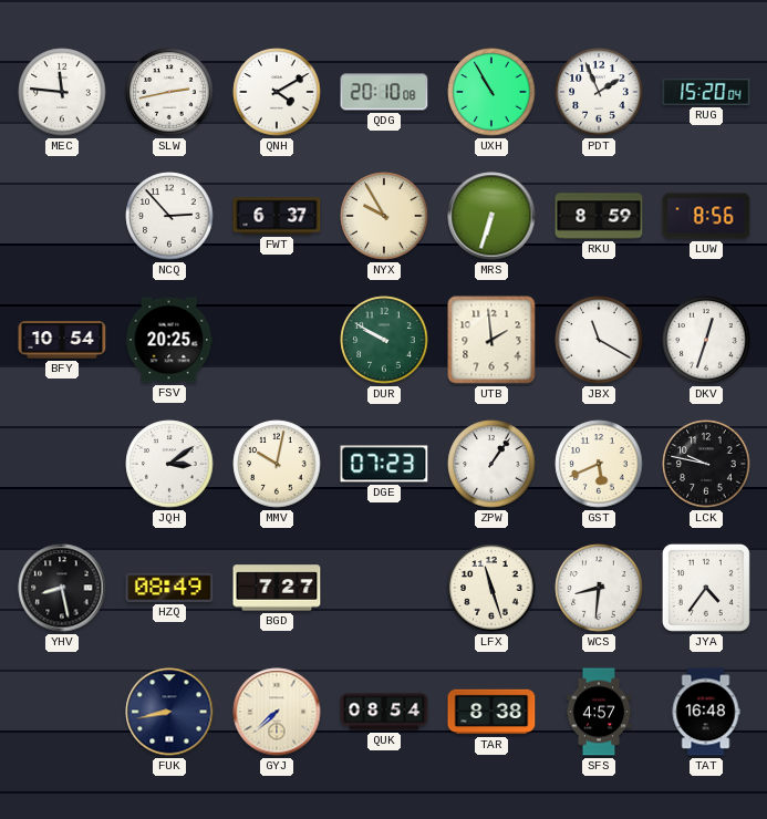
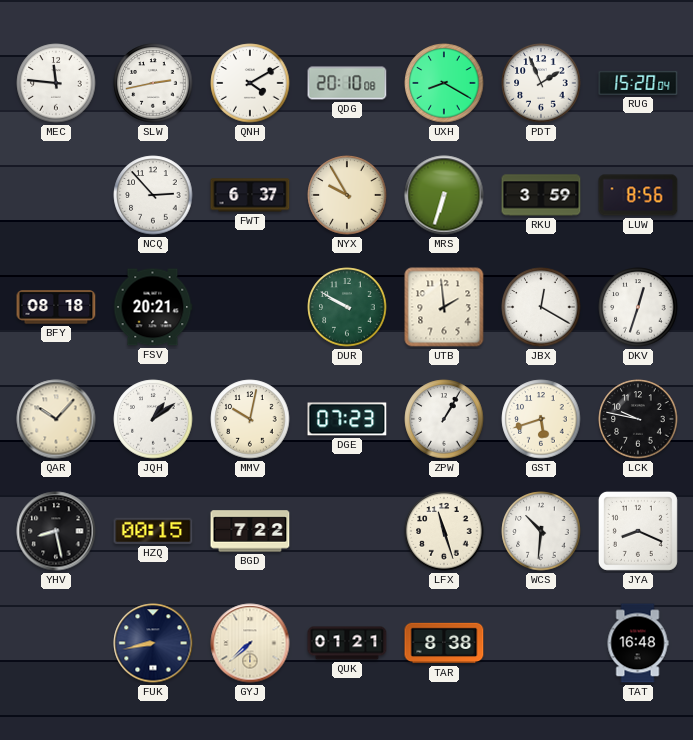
UXH: 10:55 -> 8:20 (444, 83)
RKU: 8:59 -> 3:59 (541, 195)
BFY: 10:54 -> 08:18 (56, 307)
FSV: 20:25 -> 20:21 (153, 307)
JBX: 11:20 -> 12:20 (541, 307)
QAR: none -> 10:07 (56, 419)
JQH: 3:09 -> 1:09 (153, 419)
ZPW: 1:06 -> 1:05 (444, 419)
GST: 5:41 -> 5:42 (541, 419)
HZQ: 08:49 -> 00:15 (153, 531)
BGD: 7:27 -> 7:22 (250, 531)
WCS: 8:31 -> 10:31 (541, 531)
JYA: 4:36 -> 8:19 (638, 531)
QUK: 08:54 -> 01:21 (347, 643)
SFS: 4:57 -> none (599, 712)
